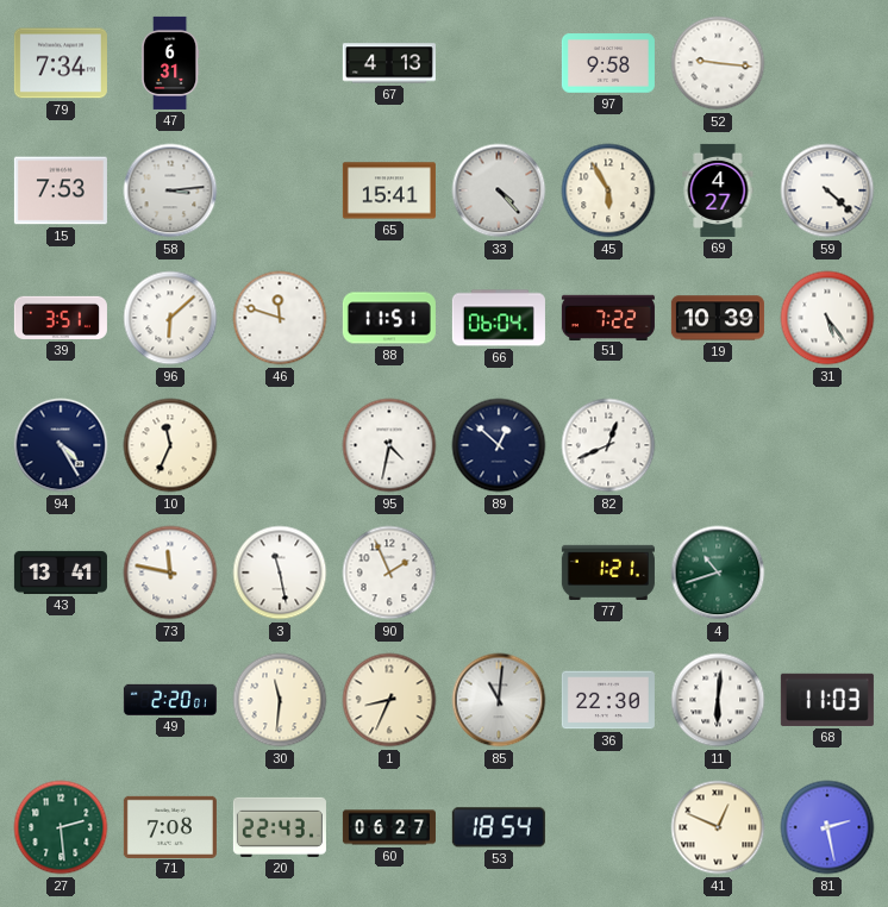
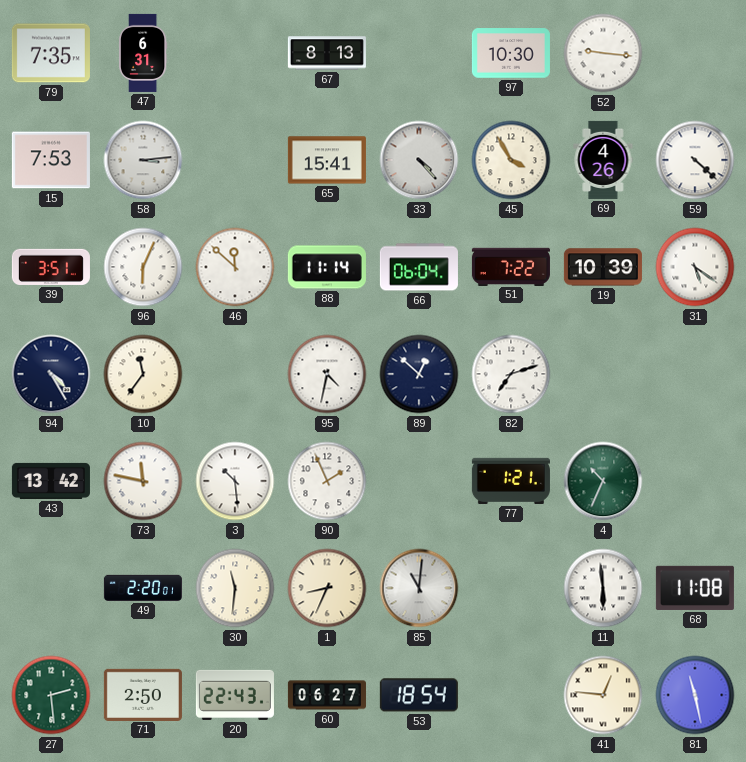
79: 7:34 -> 7:35 (51, 53)
67: 4:13 -> 8:13 (327, 53)
97: 9:58 -> 10:30 (511, 53)
45: 5:55 -> 3:55 (511, 160)
69: 4:27 -> 4:26 (603, 160)
96: 6:08 -> 6:04 (143, 267)
46: 11:48 -> 11:52 (235, 267)
88: 11:51 -> 11:14 (327, 267)
31: 5:24 -> 5:21 (695, 267)
10: 11:34 -> 11:36 (143, 374)
82: 12:41 -> 7:12 (511, 374)
43: 13:41 -> 13:42 (51, 481)
3: 11:28 -> 10:29 (235, 481)
4: 10:42 -> 10:34 (603, 481)
36: 22:30 -> none (608, 700)
11: 6:01 -> 5:59 (603, 588)
68: 11:03 -> 11:08 (695, 588)
71: 7:08 -> 2:50 (143, 694)
41: 12:49 -> 12:46 (603, 695)
81: 2:28 -> 11:28 (695, 695)
